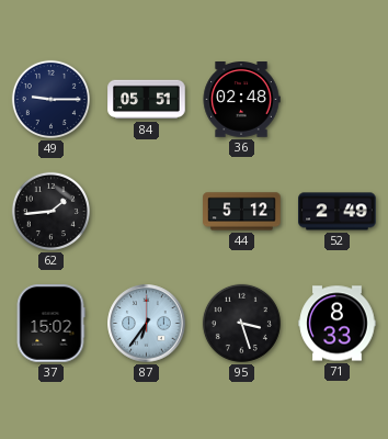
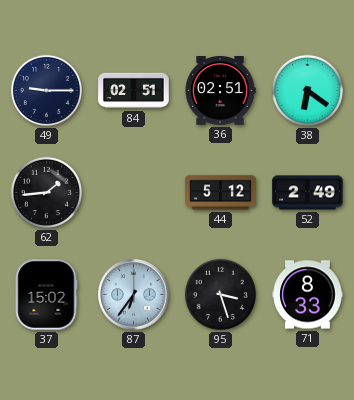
84: 05:51 -> 02:51 (134, 91)
36: 02:48 -> 02:51 (220, 91)
38: none -> 6:21 (307, 90)
